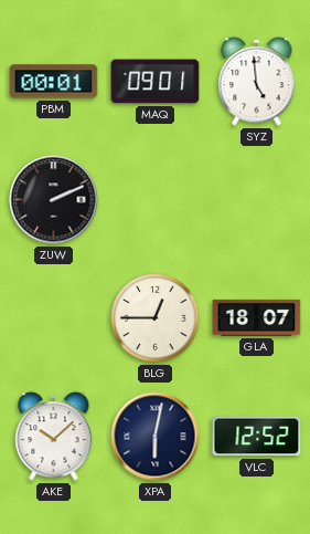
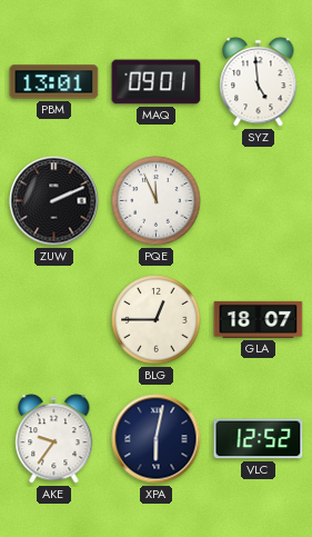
PBM: 00:01 -> 13:01 (54, 82)
PQE: none -> 11:56 (157, 201)
AKE: 10:08 -> 9:36 (54, 439)
